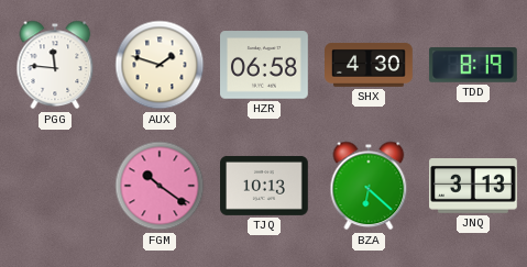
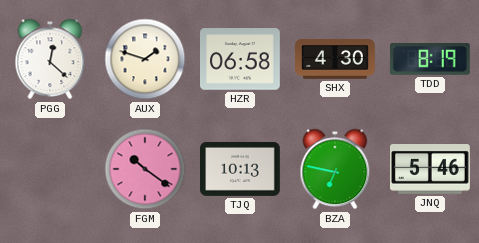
PGG: 11:46 -> 12:22 (50, 59)
BZA: 6:22 -> 6:47 (335, 169)
JNQ: 3:13 -> 5:46 (431, 170)
